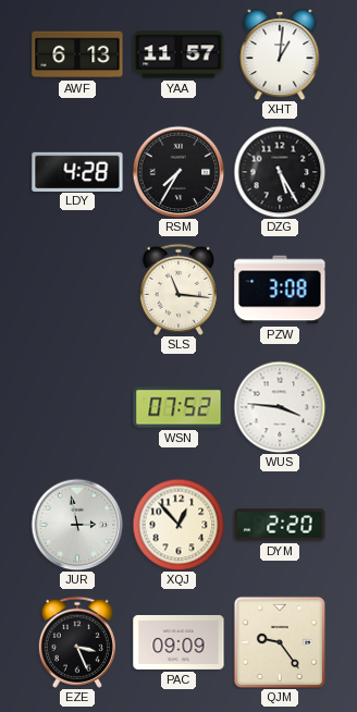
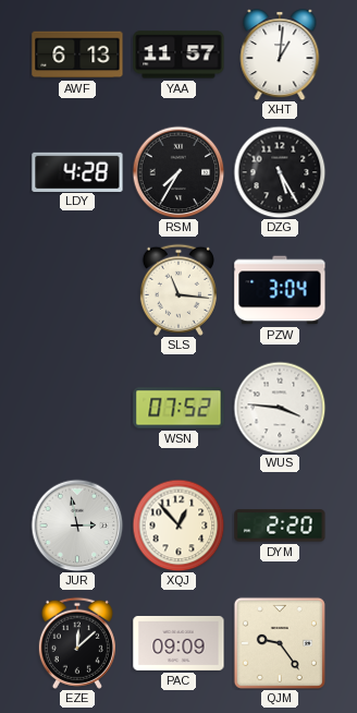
PZW: 3:08 -> 3:04 (280, 290)
EZE: 3:26 -> 12:08 (77, 643)
